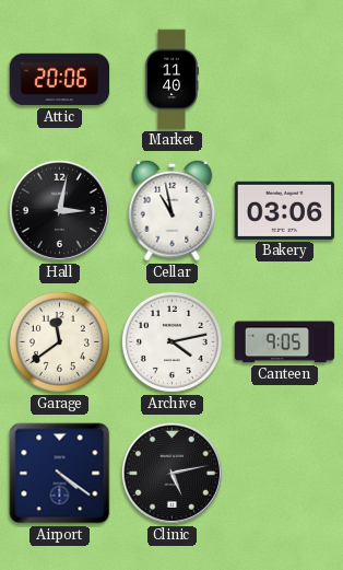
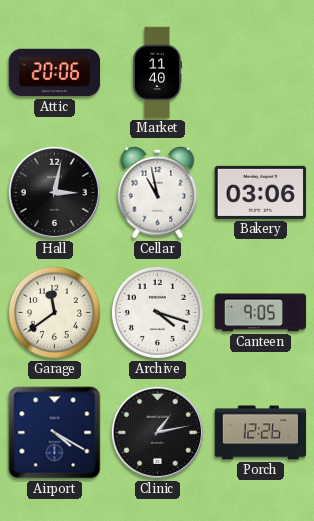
Archive: 4:13 -> 4:18 (157, 312)
Airport: 4:21 -> 4:20 (55, 433)
Clinic: 5:13 -> 1:13 (157, 432)
Porch: none -> 12:26 (261, 433)
